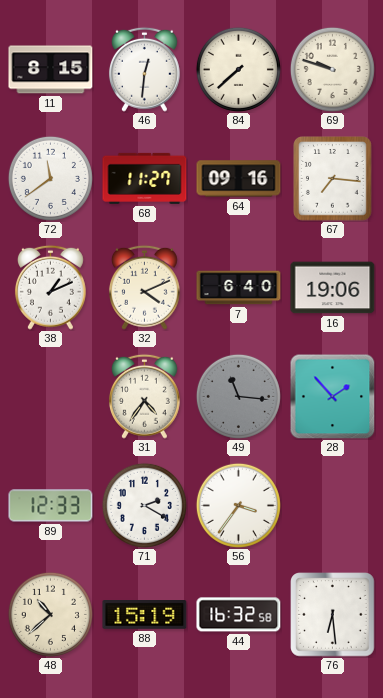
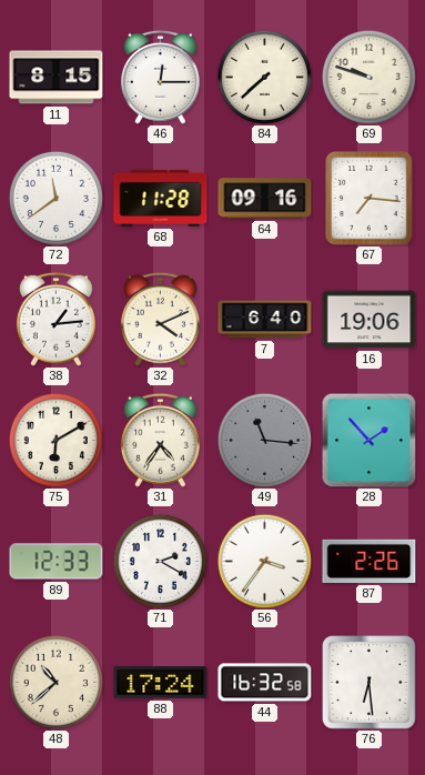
46: 12:31 -> 12:15 (160, 77)
68: 11:27 -> 11:28 (161, 198)
38: 1:11 -> 1:14 (55, 319)
75: none -> 6:10 (55, 440)
87: none -> 2:26 (370, 561)
88: 15:19 -> 17:24 (161, 683)
